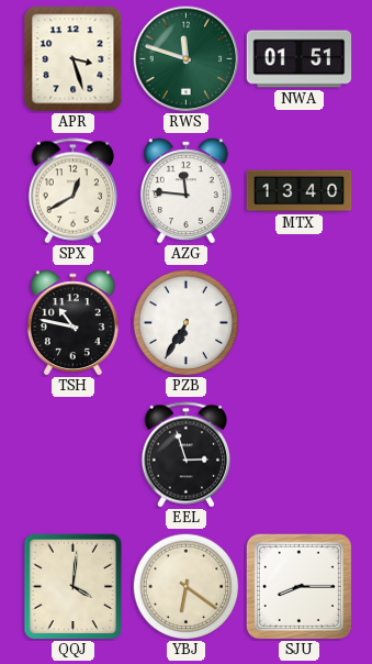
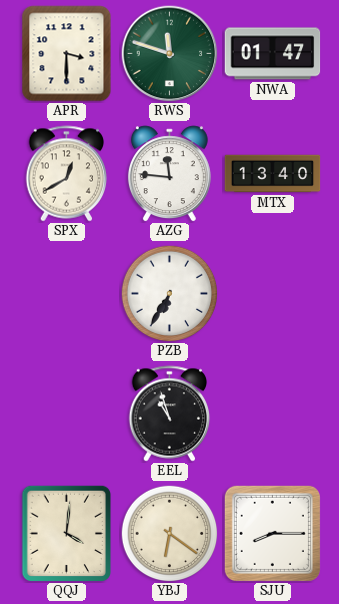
APR: 3:27 -> 3:30 (67, 54)
NWA: 01:51 -> 01:47 (273, 54)
TSH: 10:47 -> none (72, 323)
EEL: 2:57 -> 10:57 (170, 414)
